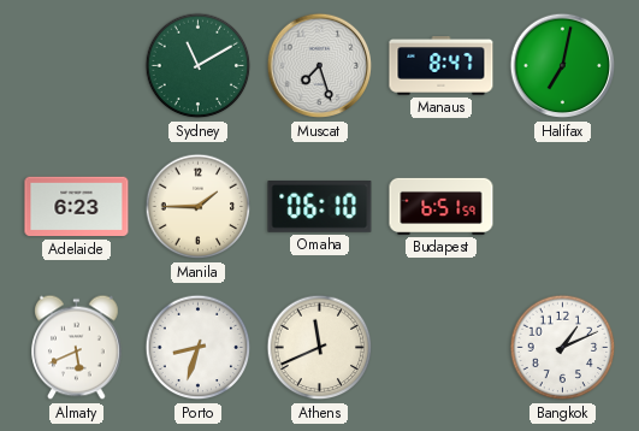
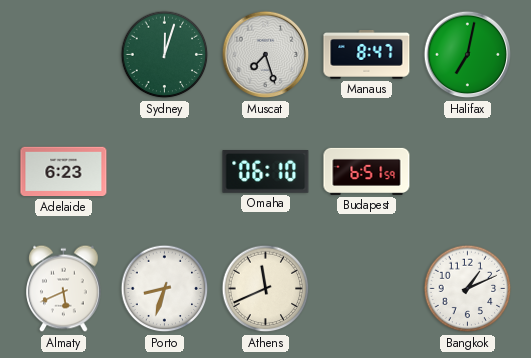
Sydney: 11:10 -> 12:03 (165, 55)
Manila: 1:45 -> none (199, 207)
